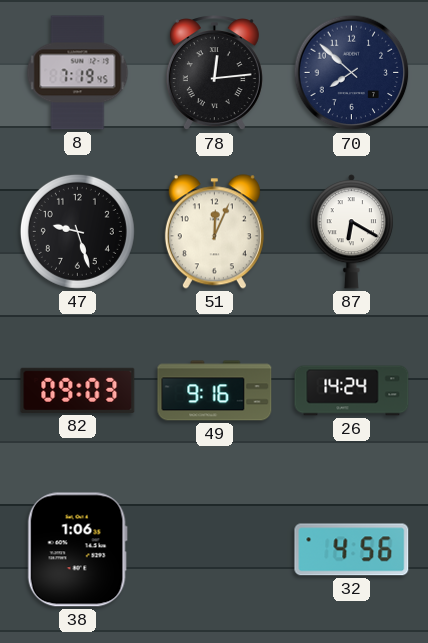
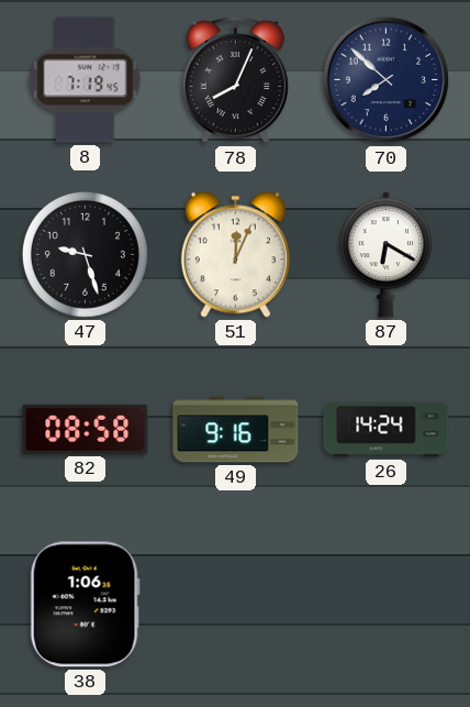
78: 12:14 -> 8:04 (235, 80)
82: 09:03 -> 08:58 (86, 429)
32: 4:56 -> none (352, 550)
